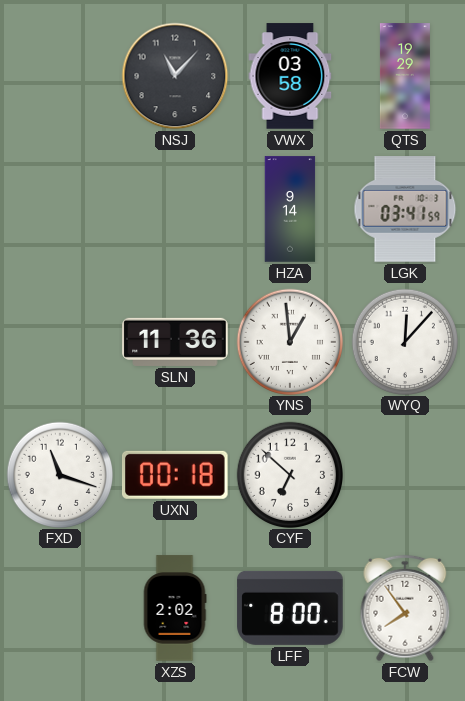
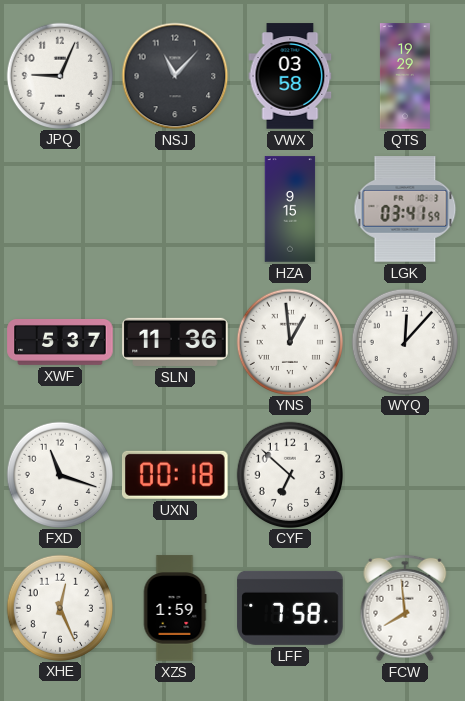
JPQ: none -> 9:04 (59, 75)
HZA: 9:14 -> 9:15 (290, 209)
XWF: none -> 5:37 (60, 343)
XHE: none -> 12:26 (59, 607)
XZS: 2:02 -> 1:59 (175, 608)
LFF: 8:00 -> 7:58 (290, 608)
FCW: 7:54 -> 7:59 (405, 608)
